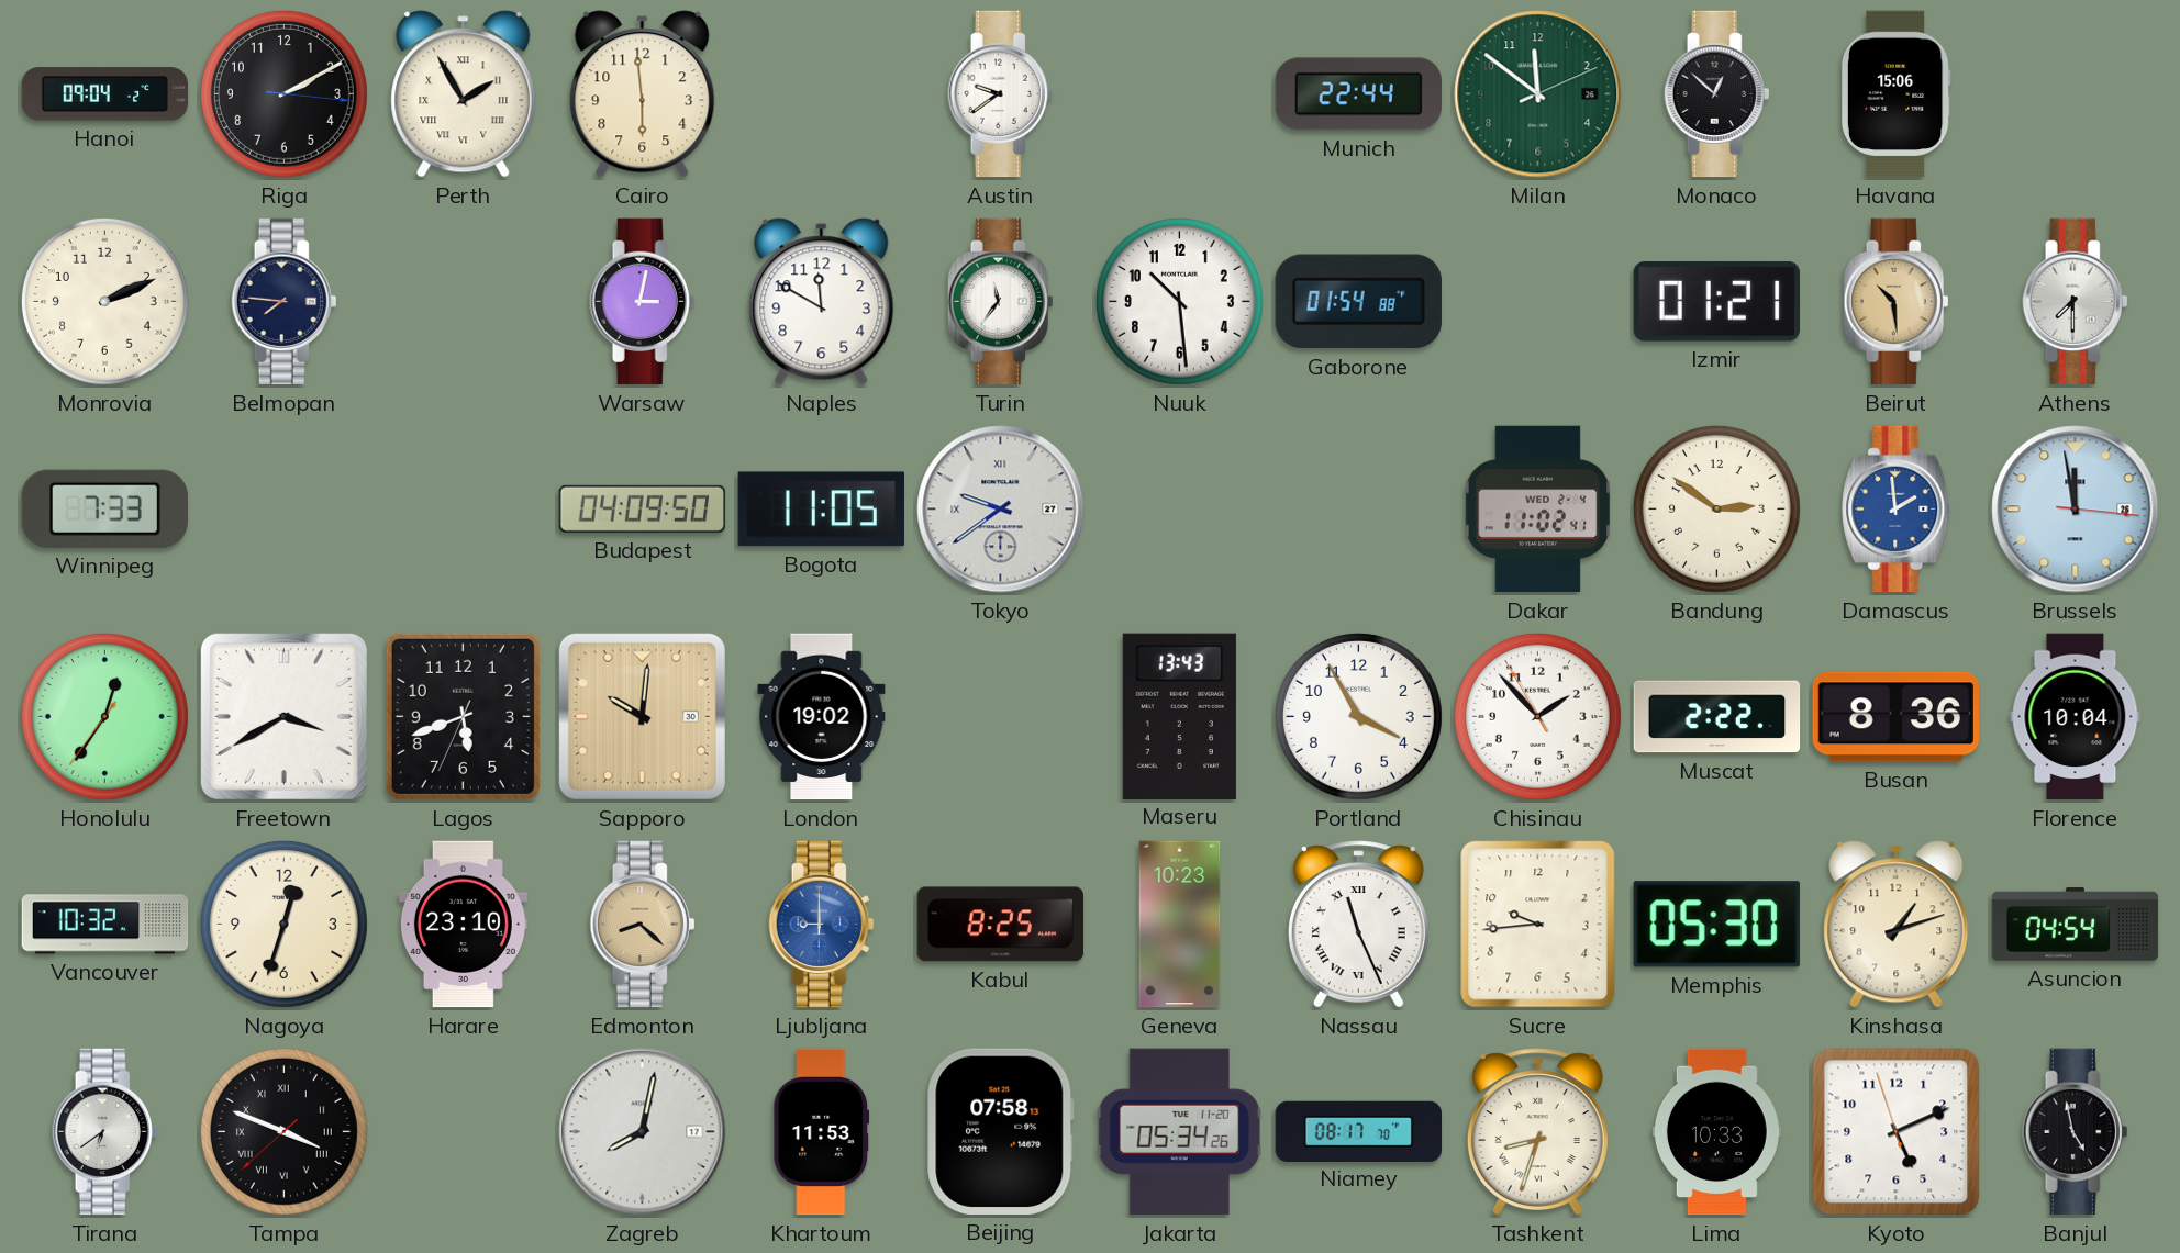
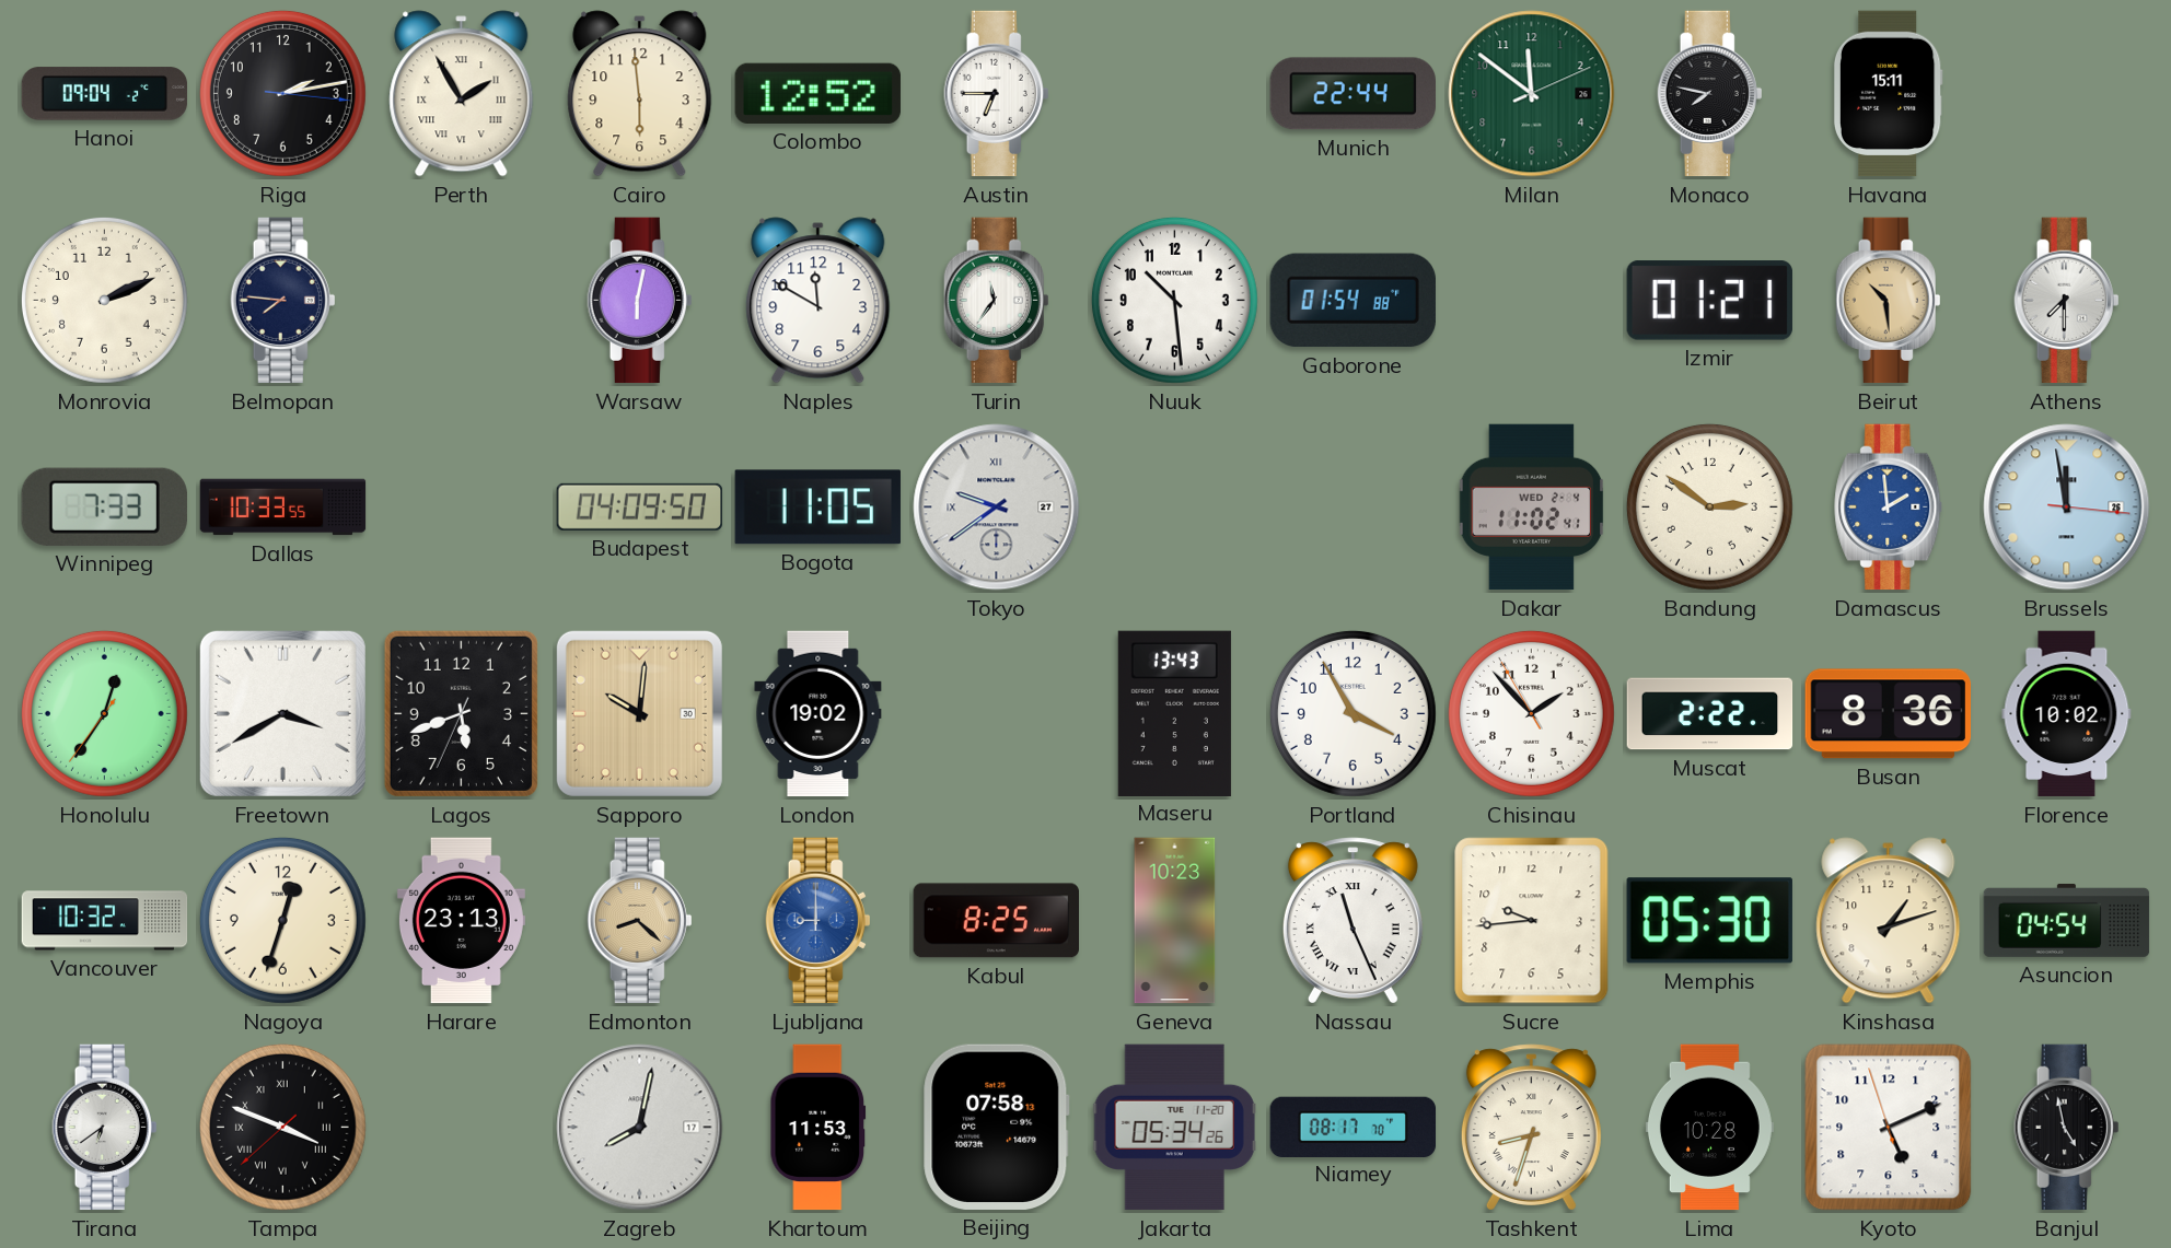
Riga: 2:10 -> 2:13 (282, 93)
Colombo: none -> 12:52 (817, 93)
Austin: 9:39 -> 6:45 (997, 94)
Monaco: 12:52 -> 7:47 (1710, 94)
Havana: 15:06 -> 15:11 (1888, 94)
Warsaw: 3:02 -> 6:02 (640, 301)
Dallas: none -> 10:33 (283, 508)
Florence: 10:04 -> 10:02 (2067, 714)
Harare: 23:10 -> 23:13 (461, 921)
Lima: 10:33 -> 10:28 (1709, 1128)
